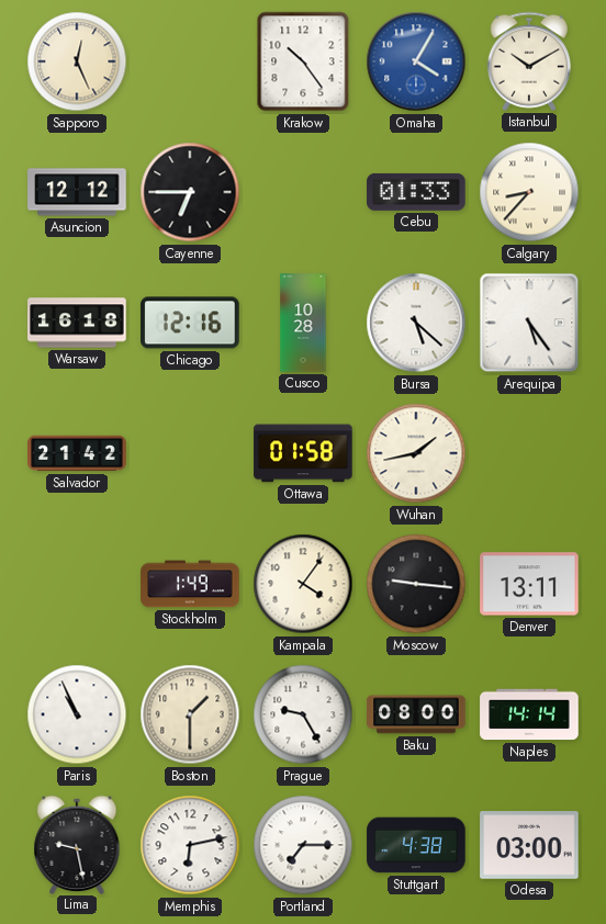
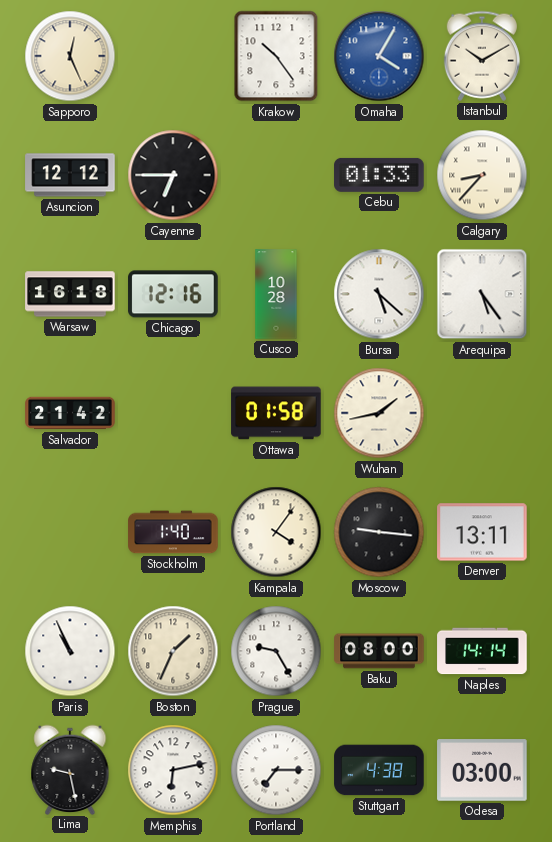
Stockholm: 1:49 -> 1:40 (173, 532)
Boston: 1:30 -> 1:34 (173, 651)
